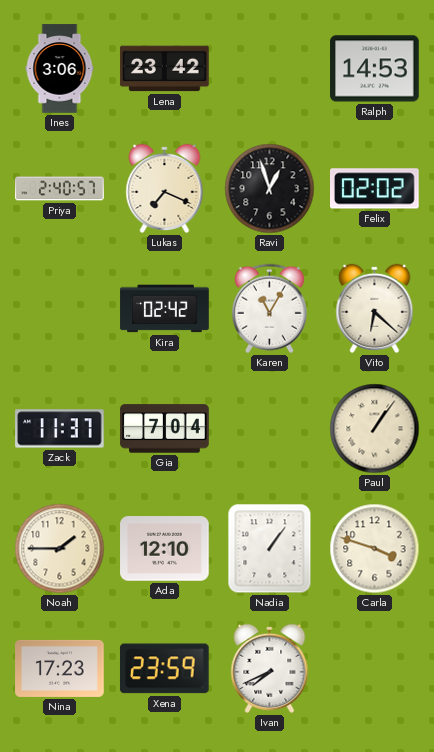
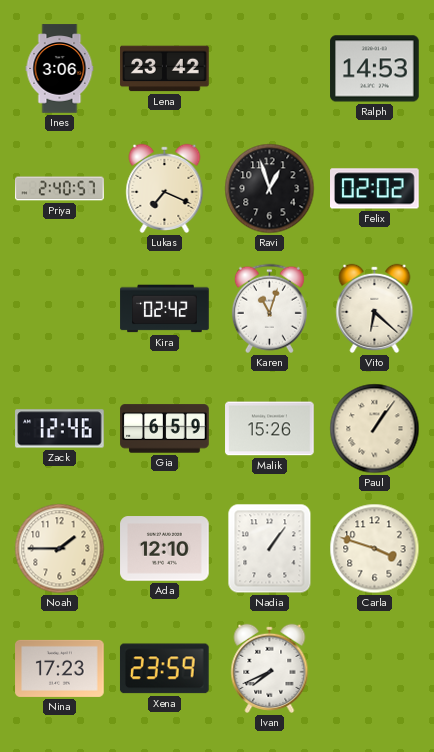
Karen: 11:05 -> 11:03 (269, 309)
Zack: 11:37 -> 12:46 (60, 429)
Gia: 7:04 -> 6:59 (165, 429)
Malik: none -> 15:26 (270, 429)
